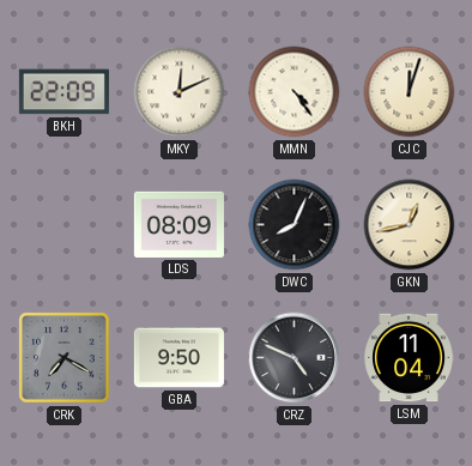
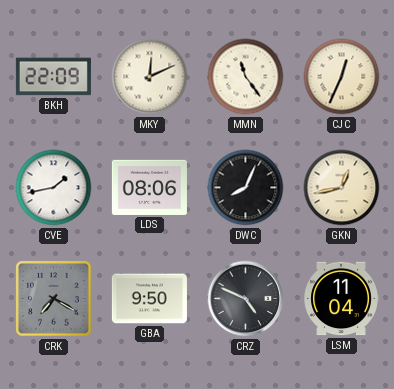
MMN: 4:24 -> 11:24 (246, 77)
CJC: 12:03 -> 12:34 (342, 77)
CVE: none -> 1:43 (54, 188)
LDS: 08:09 -> 08:06 (149, 187)
